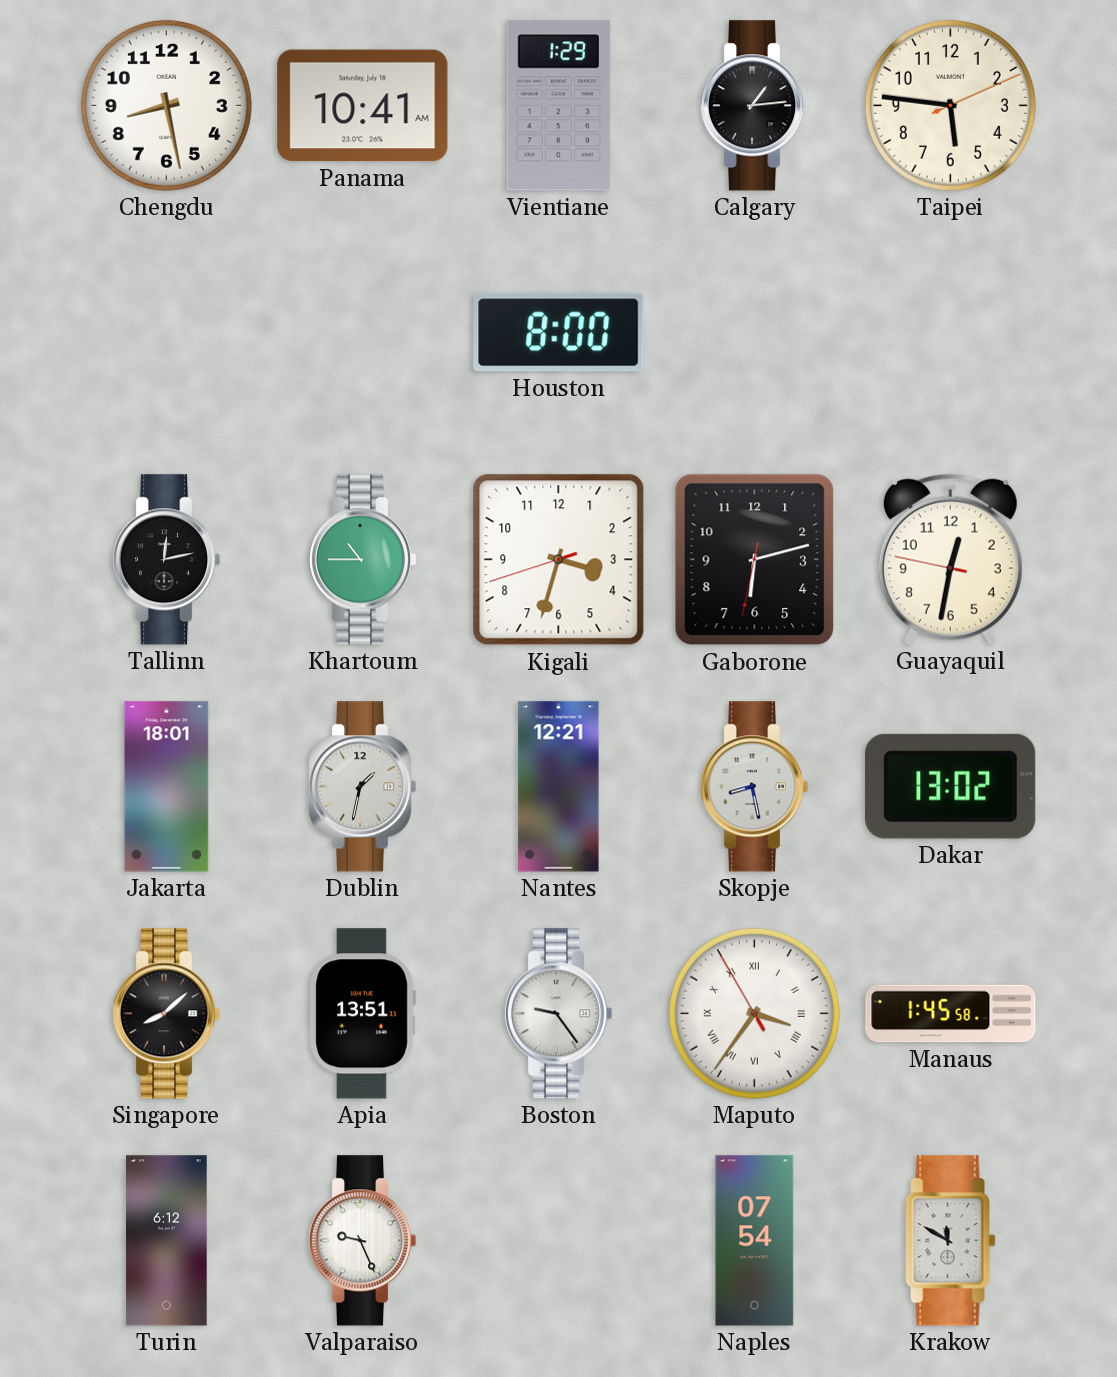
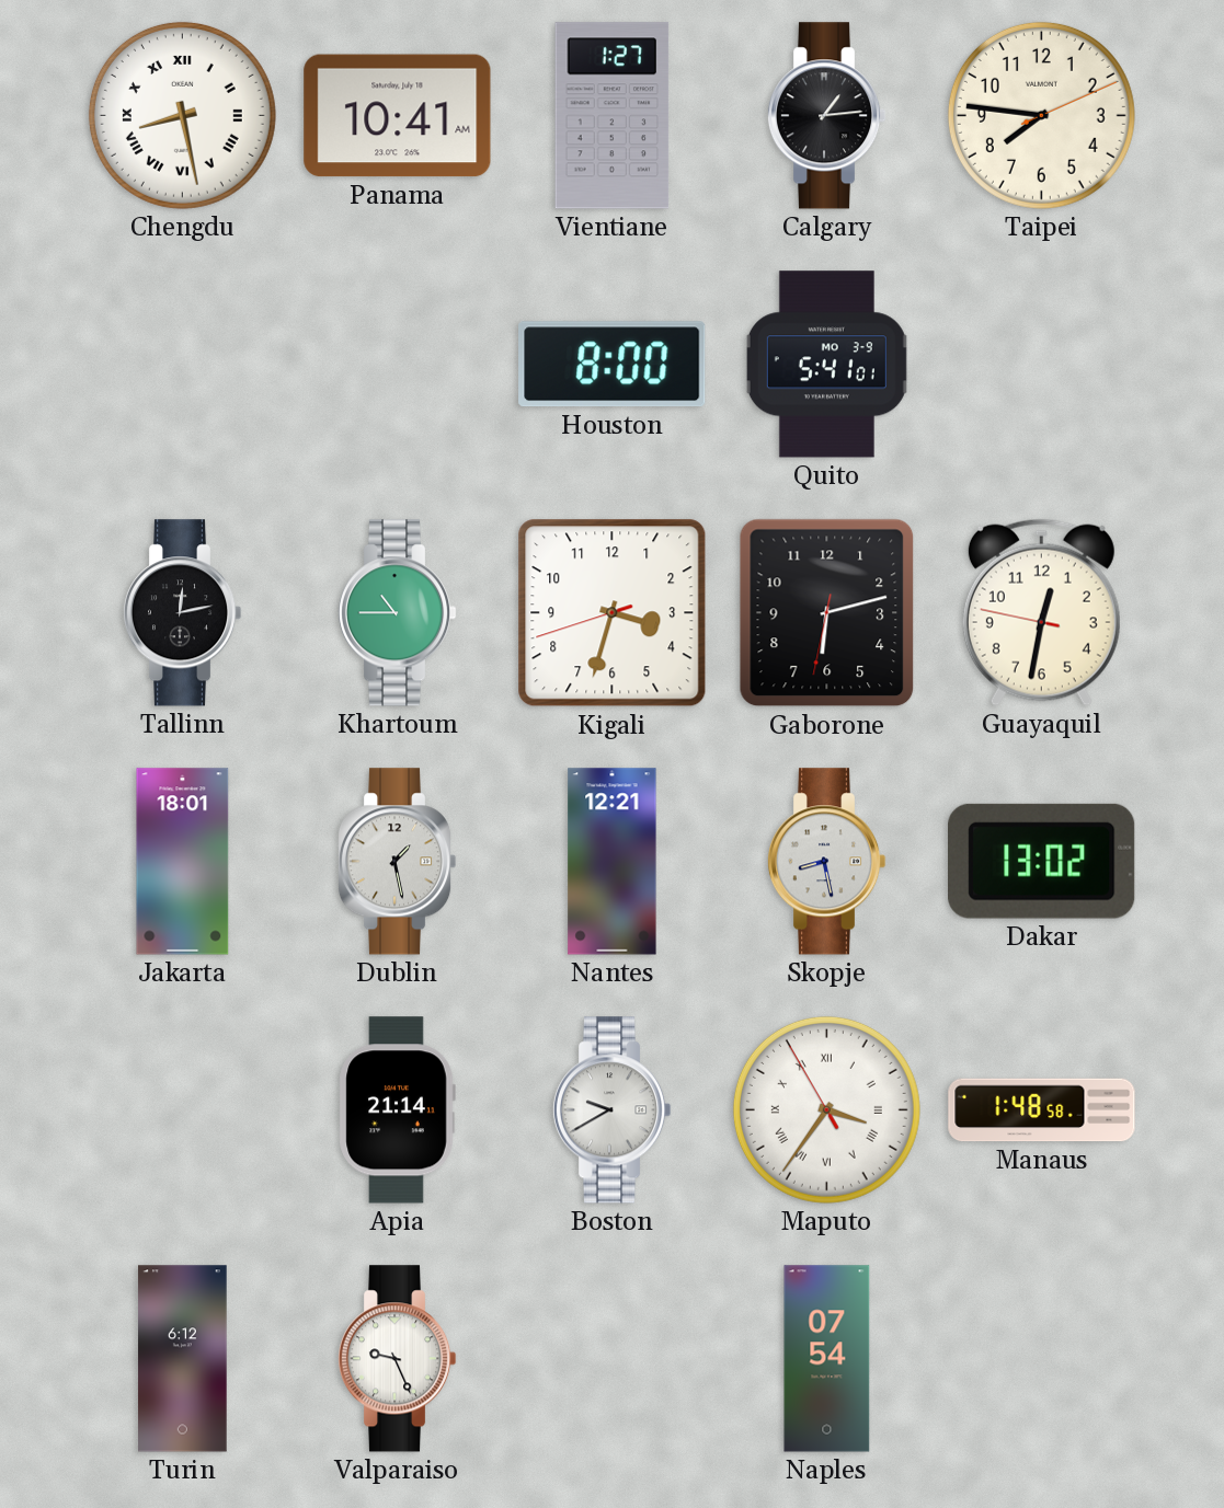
Chengdu numerals: Arabic -> Roman (182, 115)
Vientiane: 1:29 -> 1:27 (613, 116)
Taipei: 5:46 -> 7:46 (1041, 115)
Quito: none -> 5:41 (826, 365)
Dublin: 1:32 -> 1:28 (397, 862)
Singapore: 8:08 -> none (166, 1014)
Apia: 13:51 -> 21:14 (397, 1110)
Boston: 9:24 -> 9:40 (611, 1110)
Manaus: 1:45 -> 1:48 (1042, 1110)
Krakow: 11:50 -> none (951, 1241)
